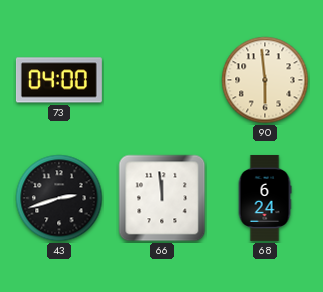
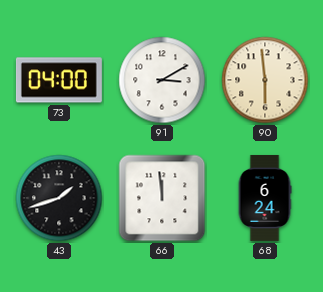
91: none -> 3:10 (162, 80)
43: 2:42 -> 1:42 (59, 198)
